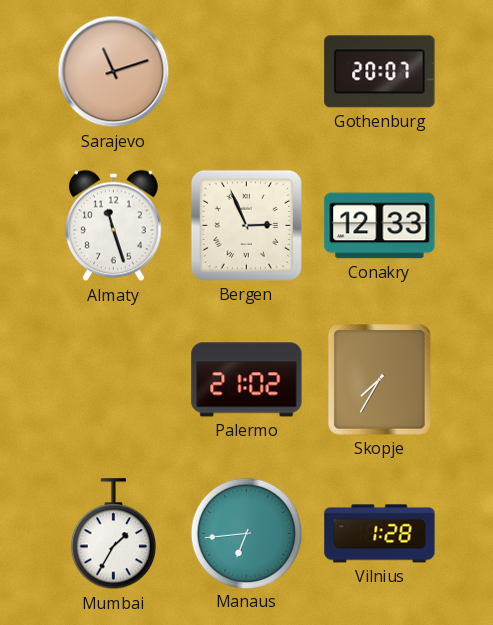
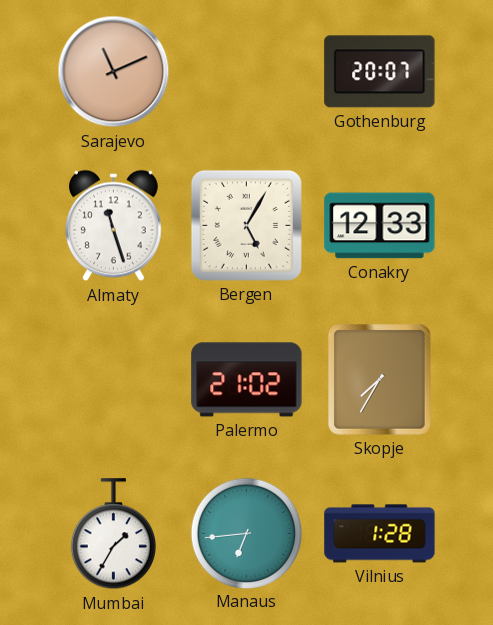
Sarajevo: 11:12 -> 11:11 (114, 72)
Bergen: 2:56 -> 5:05 (246, 225)
